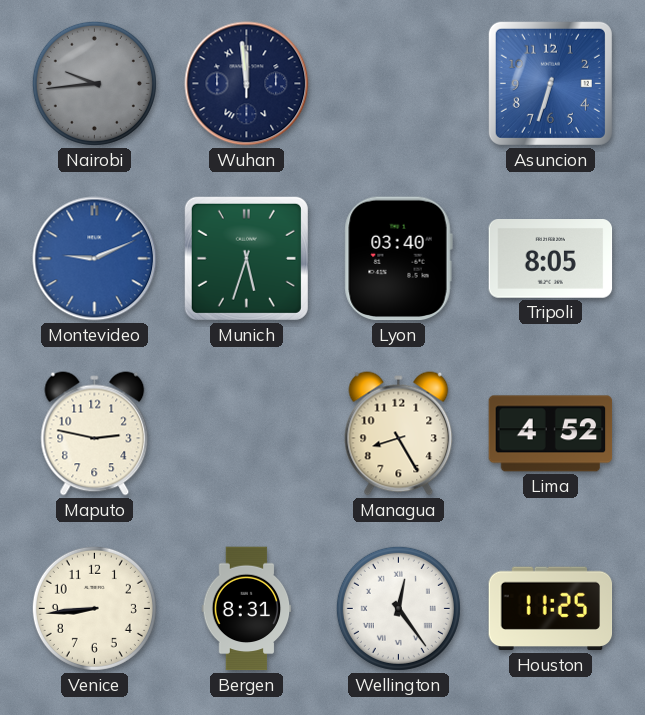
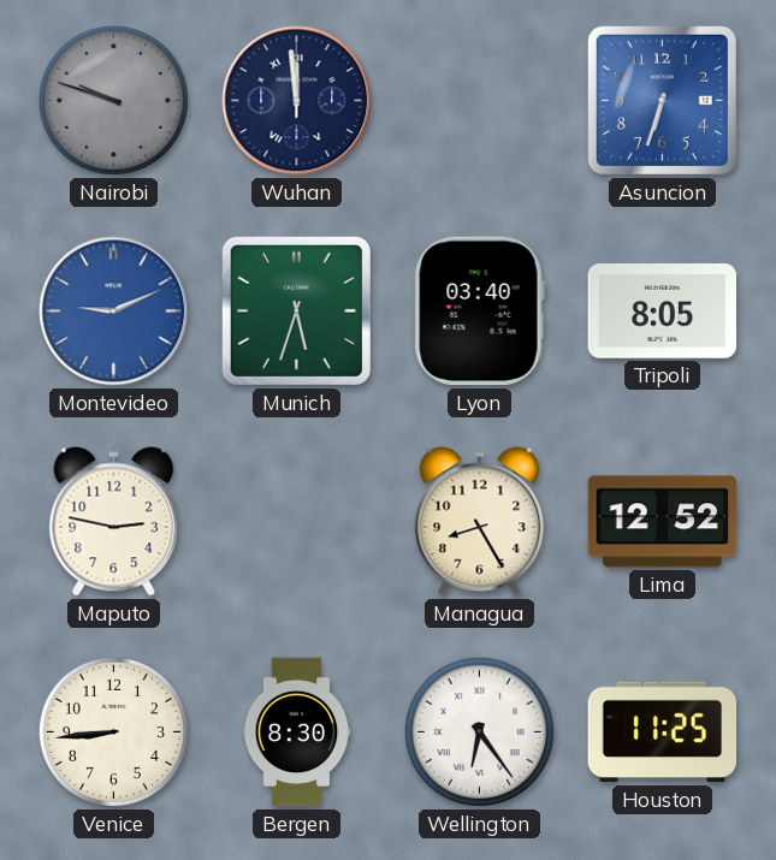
Nairobi: 9:44 -> 9:48 (113, 100)
Lima: 4:52 -> 12:52 (663, 522)
Bergen: 8:31 -> 8:30 (297, 733)
Wellington: 12:24 -> 6:24 (479, 731)
